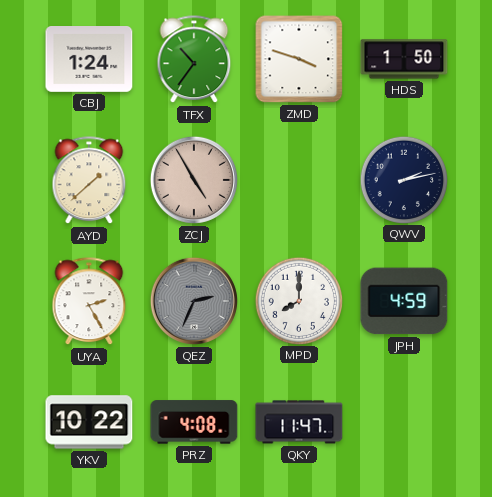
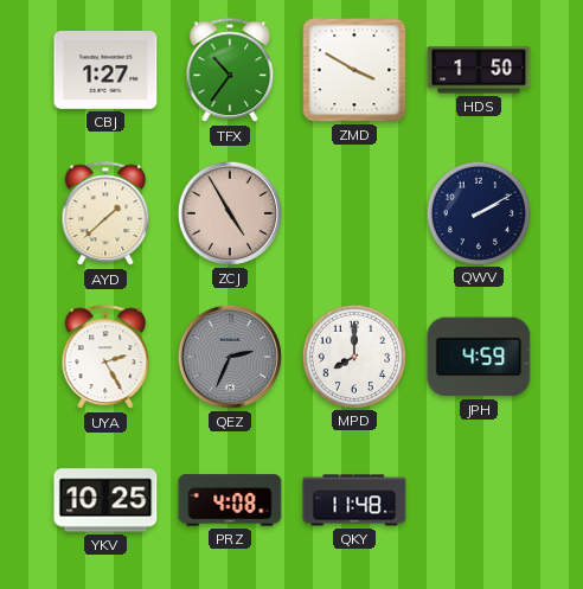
CBJ: 1:24 -> 1:27 (105, 71)
ZMD: 3:48 -> 3:50 (354, 70)
QWV: 2:13 -> 2:10 (478, 212)
YKV: 10:22 -> 10:25 (105, 500)
QKY: 11:47 -> 11:48 (354, 500)
